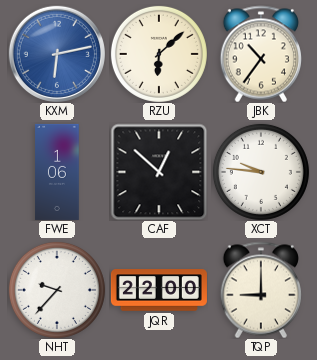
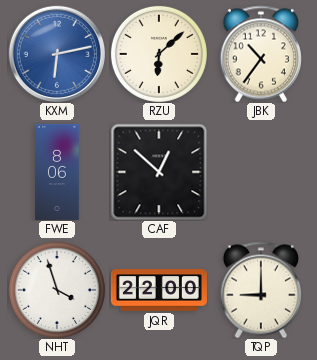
FWE: 1:06 -> 8:06 (57, 172)
XCT: 9:46 -> none (261, 172)
NHT: 9:37 -> 3:57 (57, 290)
